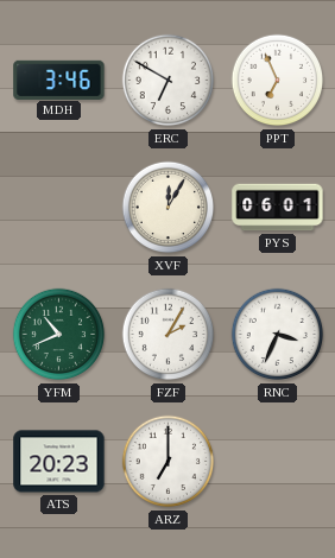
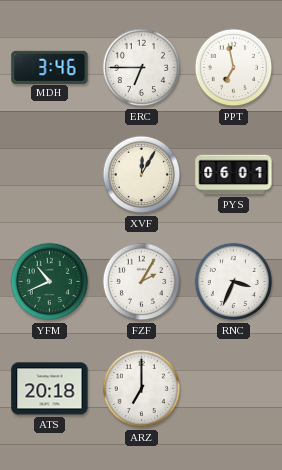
ERC: 6:50 -> 6:45 (142, 68)
PPT: 6:56 -> 6:58 (234, 68)
ATS: 20:23 -> 20:18 (50, 389)
